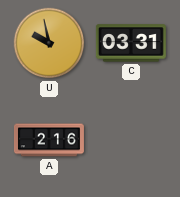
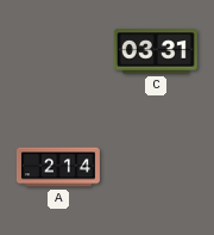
U: 9:58 -> none (49, 43)
A: 2:16 -> 2:14 (58, 167)
